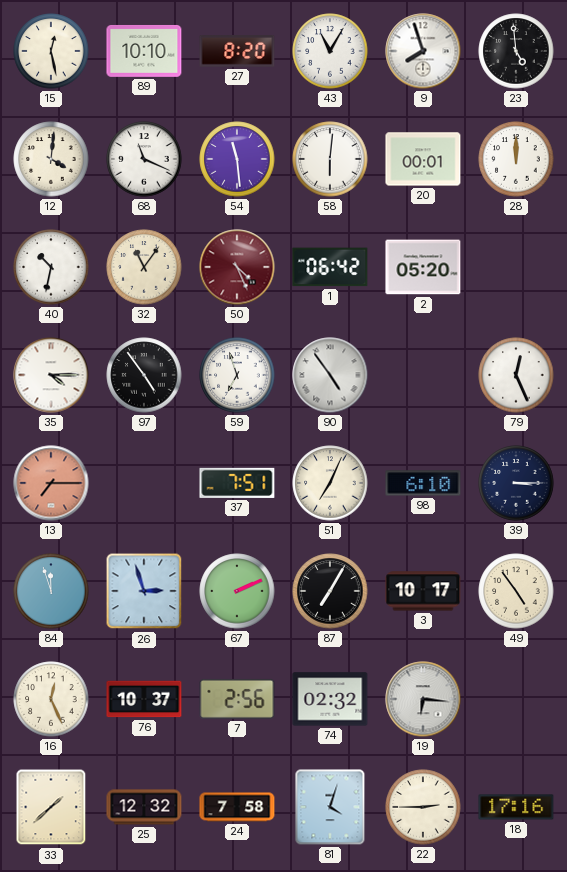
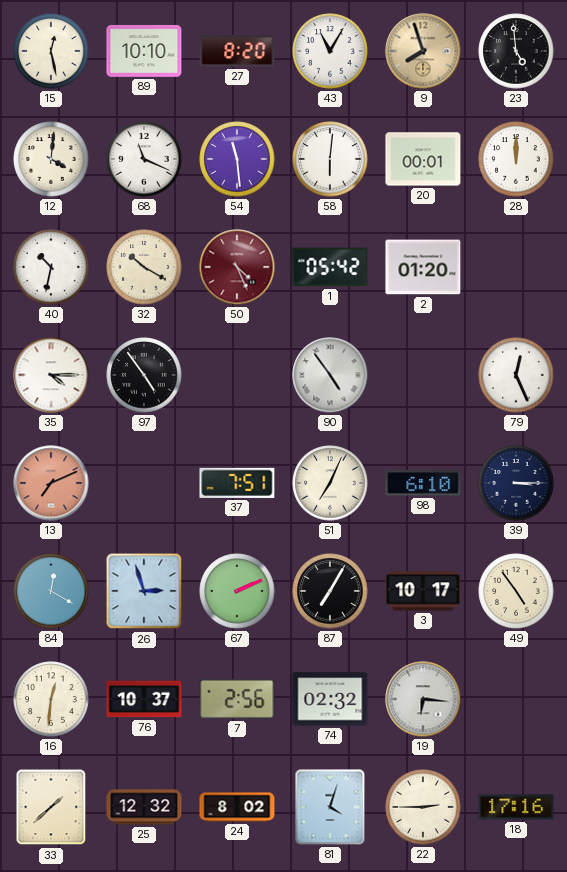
9 dial: white -> champagne (423, 51)
32: 11:06 -> 10:20 (144, 267)
1: 06:42 -> 05:42 (330, 267)
2: 05:20 -> 01:20 (423, 267)
59: 6:57 -> none (237, 375)
13: 7:15 -> 7:11 (51, 483)
84: 11:57 -> 12:20 (51, 591)
16: 12:26 -> 12:31 (51, 699)
24: 7:58 -> 8:02 (237, 807)
